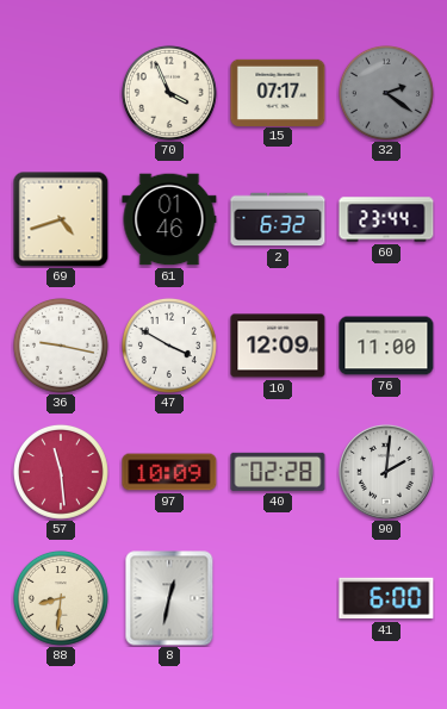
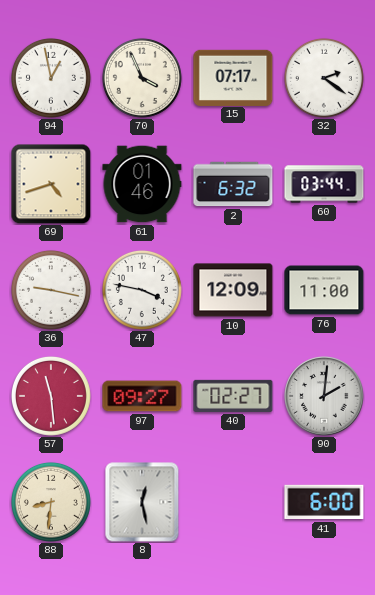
94: none -> 12:58 (51, 78)
32 dial: grey -> white (324, 78)
60: 23:44 -> 03:44 (324, 184)
47: 3:50 -> 3:47 (142, 290)
97: 10:09 -> 09:27 (142, 396)
40: 02:28 -> 02:27 (233, 396)
8: 12:32 -> 12:28 (142, 502)
